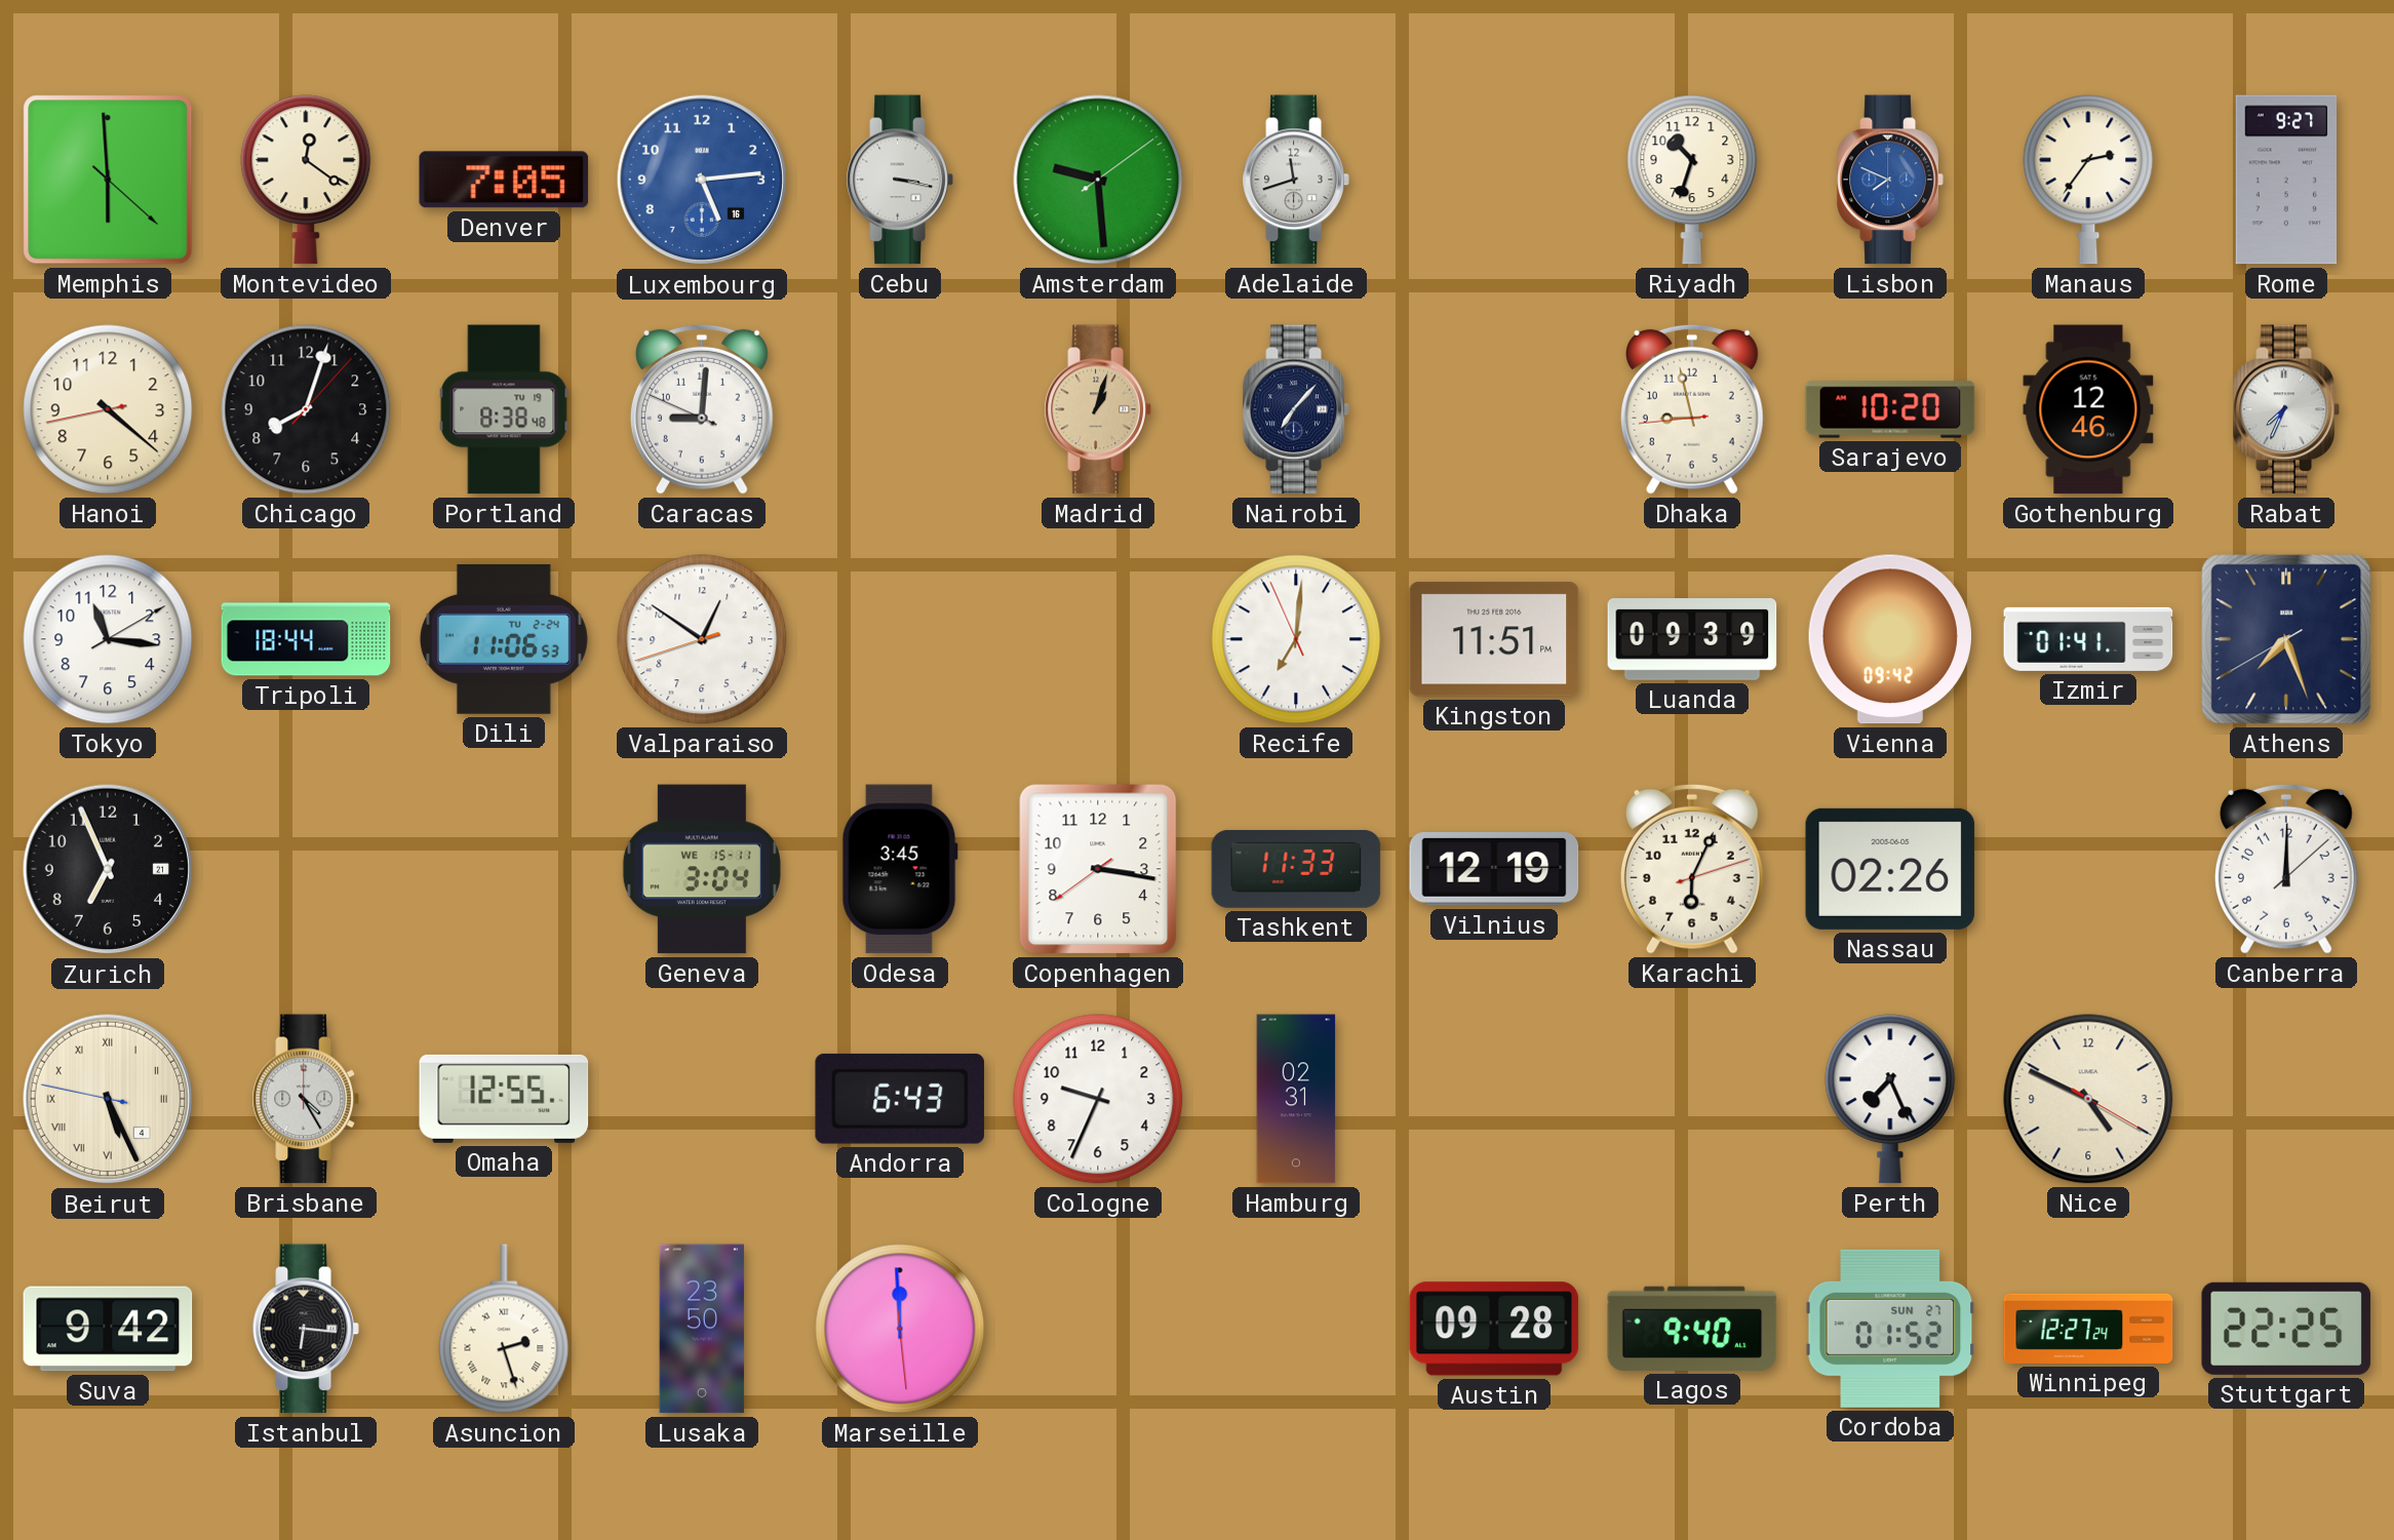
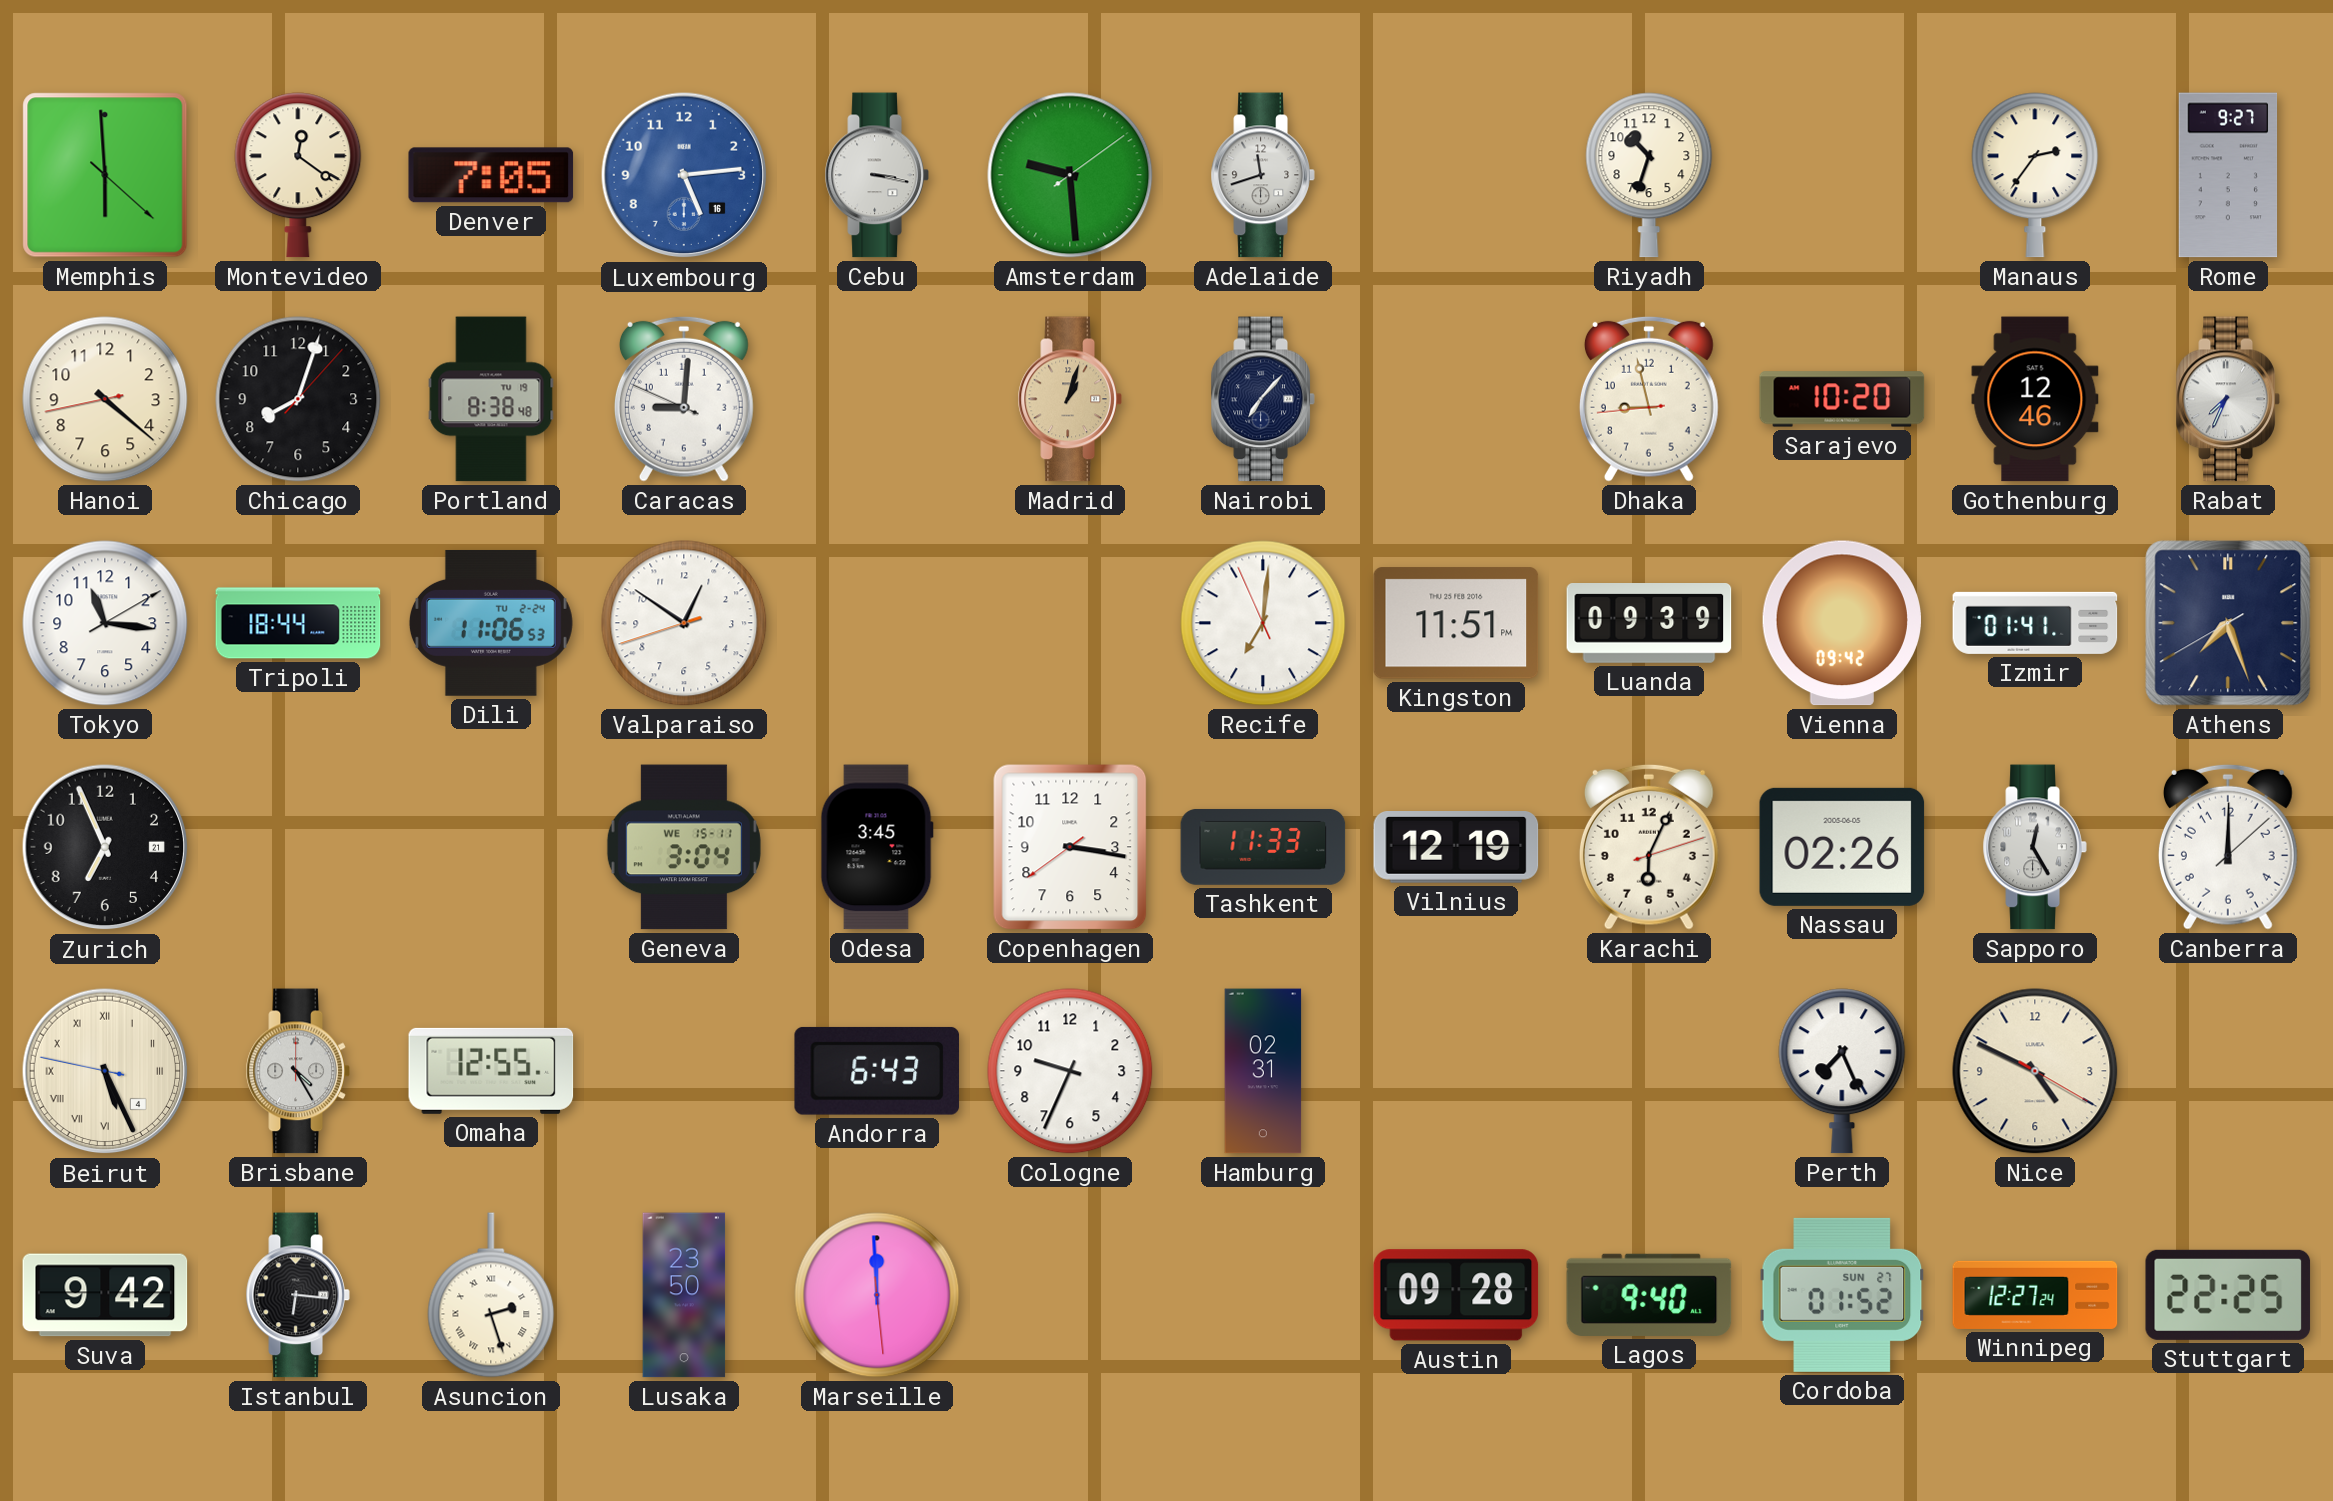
Lisbon: 7:49 -> none (1890, 180)
Sapporo: none -> 12:25 (2035, 847)
